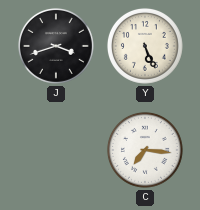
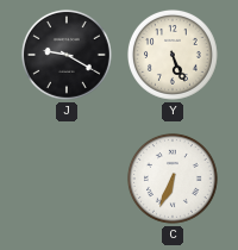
J: 3:42 -> 9:20 (67, 55)
C: 7:16 -> 6:34 (173, 179)
